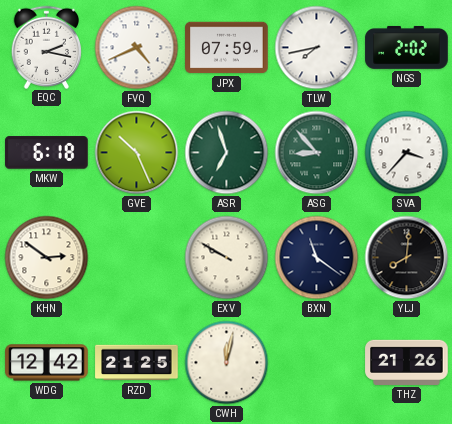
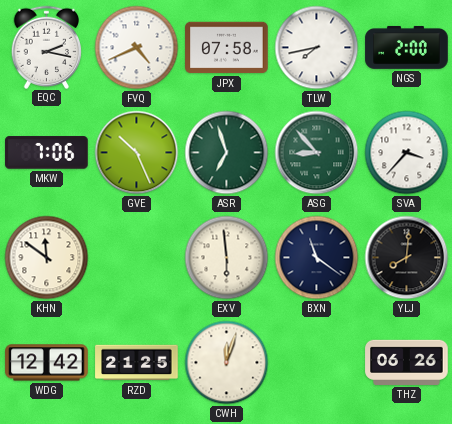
JPX: 07:59 -> 07:58 (227, 48)
NGS: 2:02 -> 2:00 (407, 48)
MKW: 6:18 -> 7:06 (47, 153)
KHN: 2:51 -> 11:51 (47, 258)
EXV: 9:50 -> 5:59 (227, 258)
CWH: 12:02 -> 12:03 (227, 363)
THZ: 21:26 -> 06:26 (407, 362)
